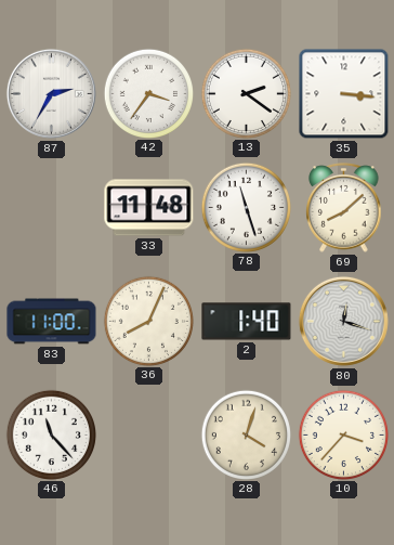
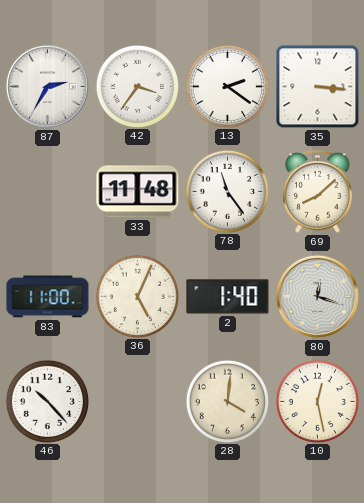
78: 11:27 -> 11:24 (227, 191)
36: 8:04 -> 5:04 (137, 296)
46: 11:23 -> 10:23 (47, 401)
28: 4:03 -> 4:01 (227, 401)
10: 3:37 -> 12:28 (317, 401)
